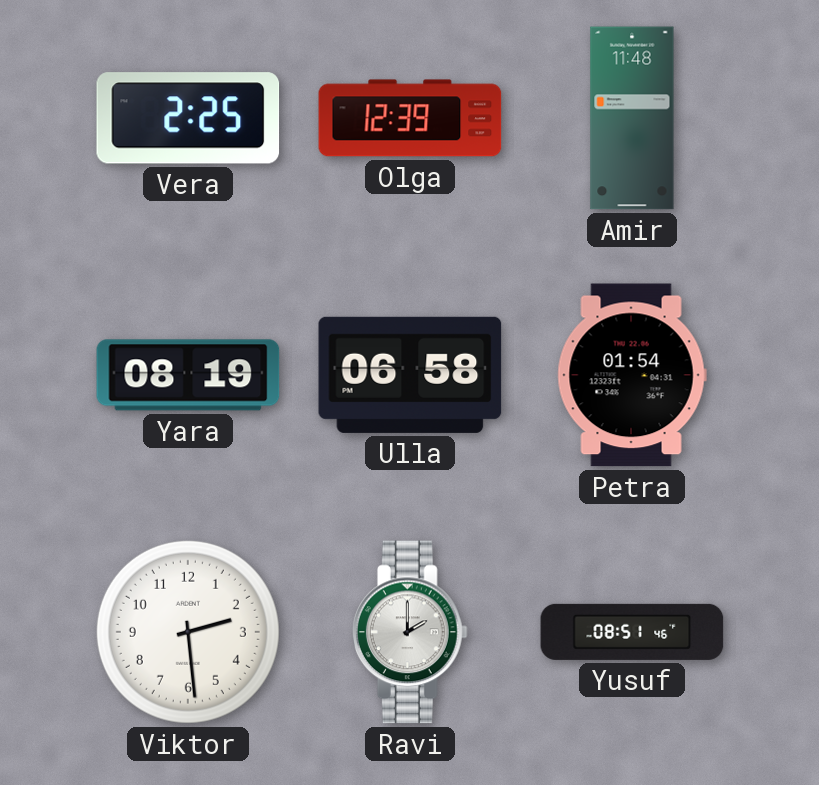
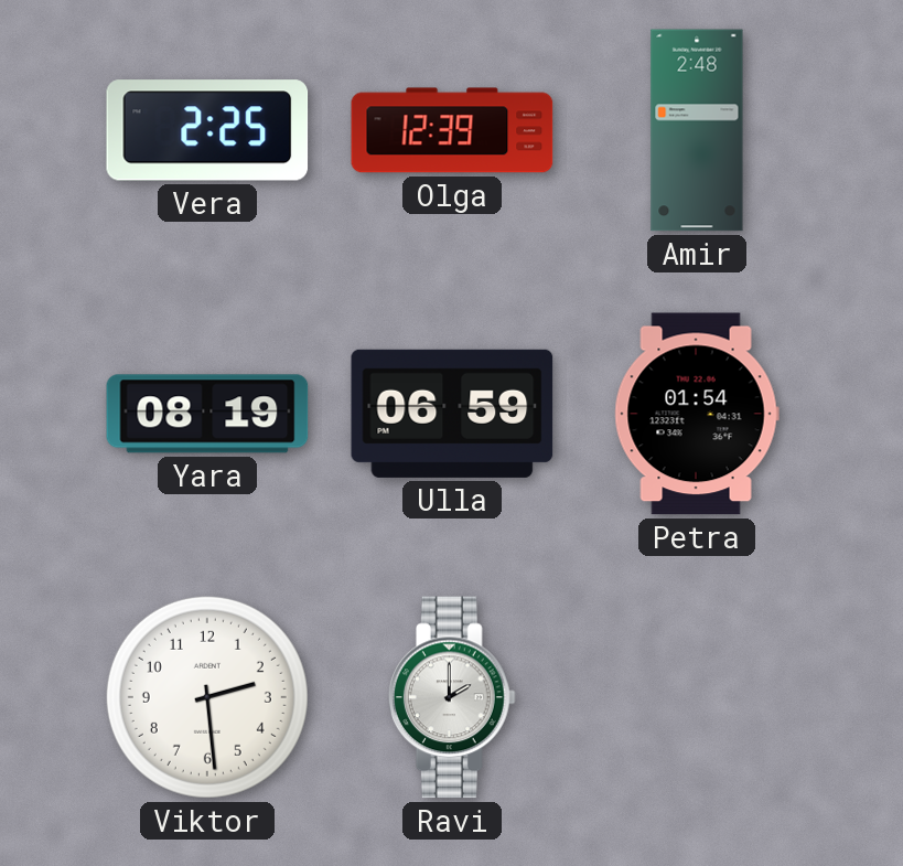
Amir: 11:48 -> 2:48 (697, 130)
Ulla: 06:58 -> 06:59 (452, 414)
Yusuf: 08:51 -> none (632, 632)
